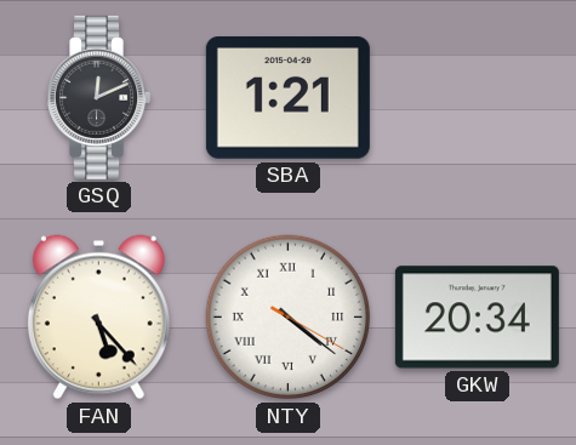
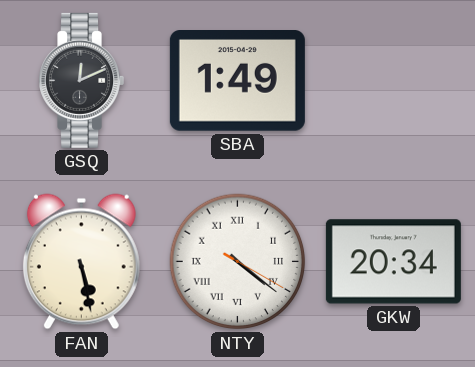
SBA: 1:21 -> 1:49 (237, 81)
FAN: 5:23 -> 5:28 (81, 262)
